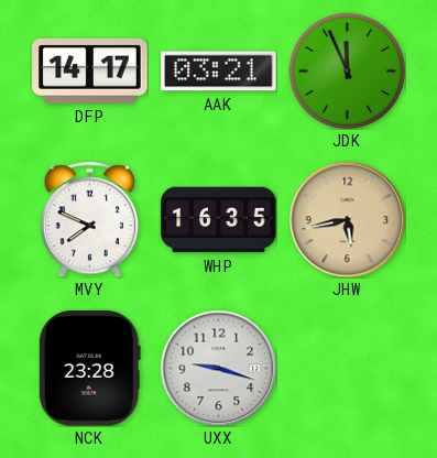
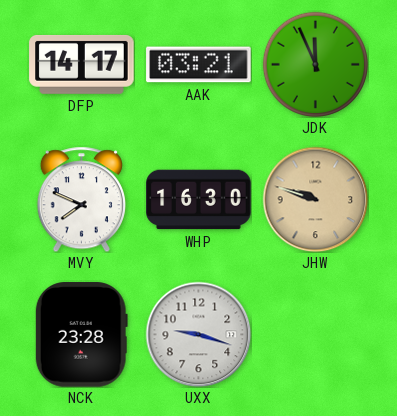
WHP: 16:35 -> 16:30 (199, 200)
JHW: 5:43 -> 9:48 (315, 199)
